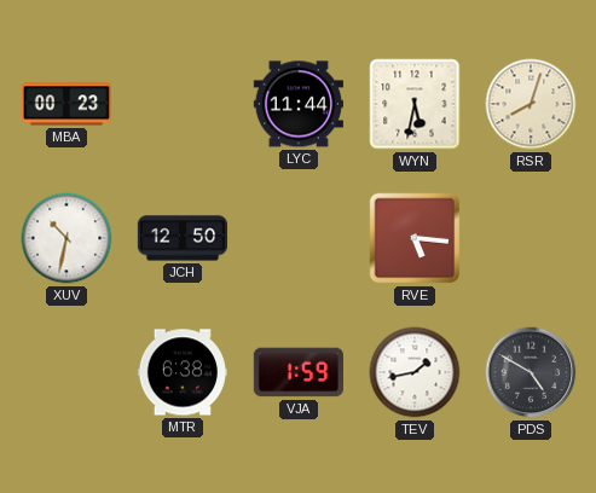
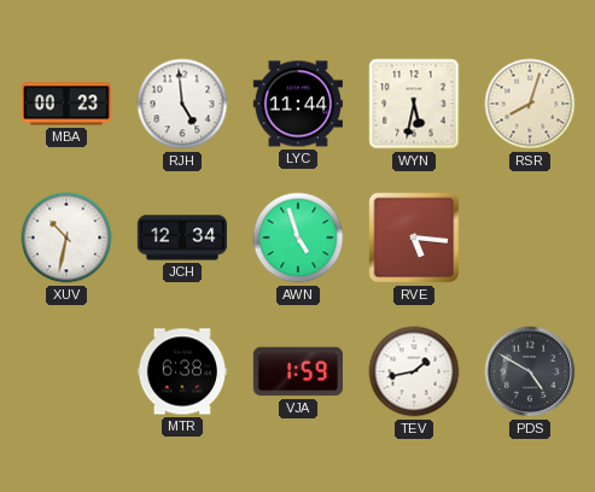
RJH: none -> 4:59 (182, 104)
JCH: 12:50 -> 12:34 (181, 238)
AWN: none -> 4:57 (298, 238)
